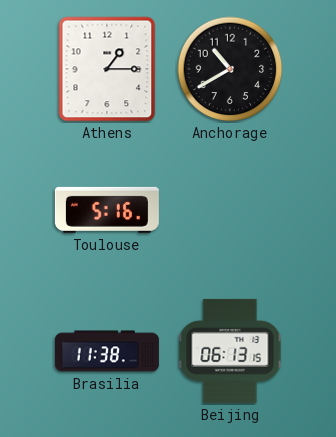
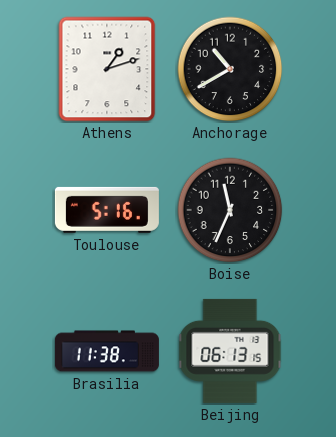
Athens: 1:15 -> 1:12 (107, 69)
Boise: none -> 11:34 (230, 210)
